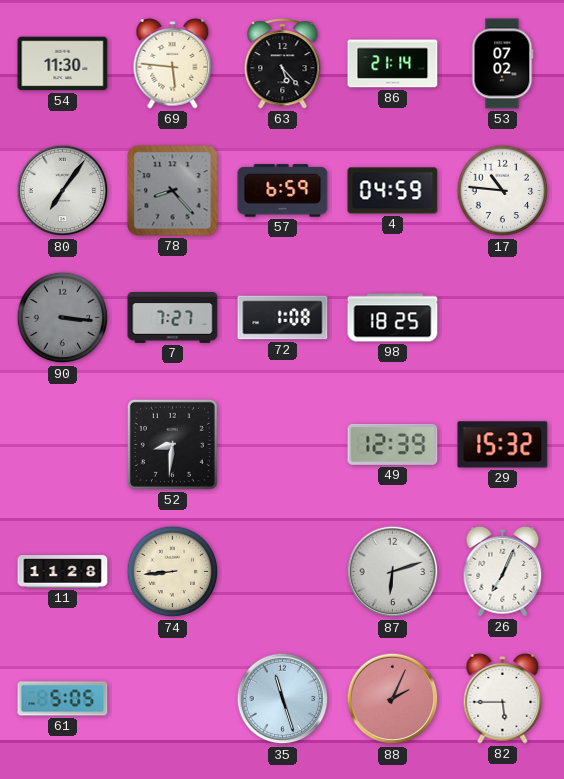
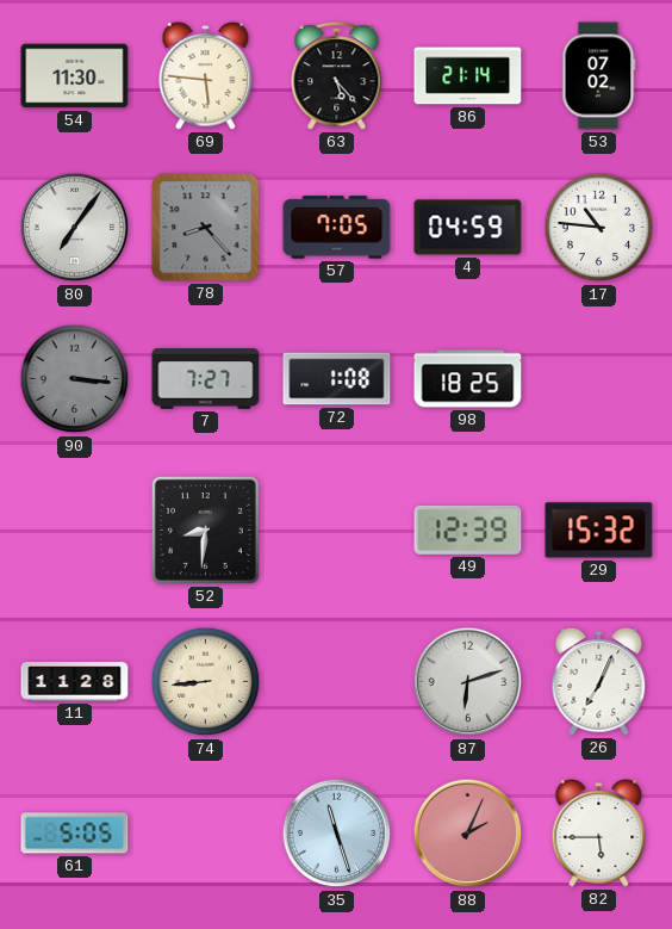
57: 6:59 -> 7:05 (337, 228)
